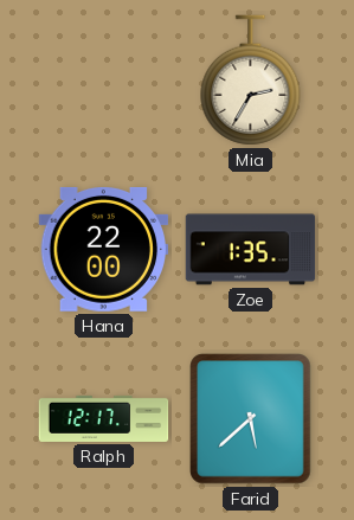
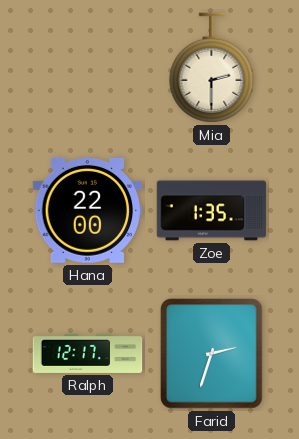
Mia: 2:35 -> 2:30 (212, 68)
Farid: 5:38 -> 2:33 (212, 354)
